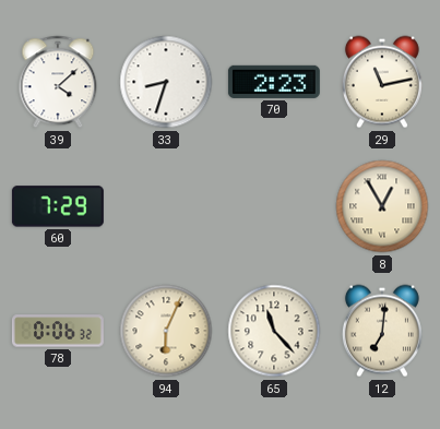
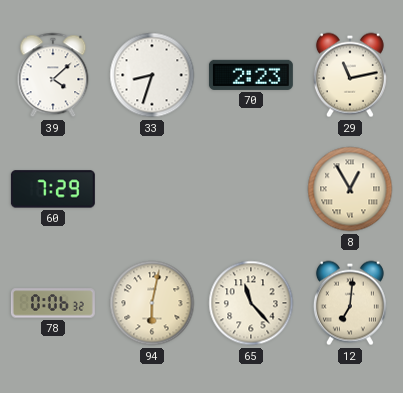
94: 6:04 -> 6:02 (152, 303)
